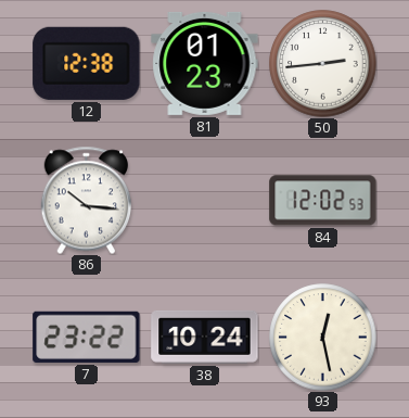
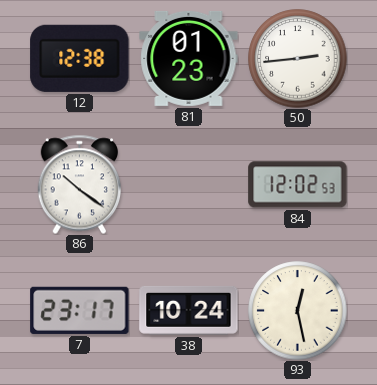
86: 10:16 -> 10:21 (80, 184)
7: 23:22 -> 23:17 (80, 310)
